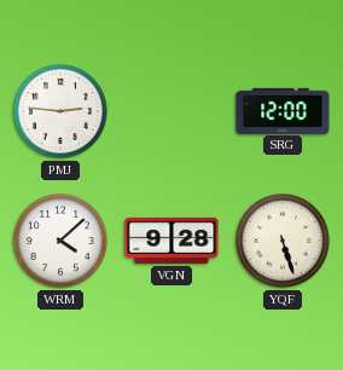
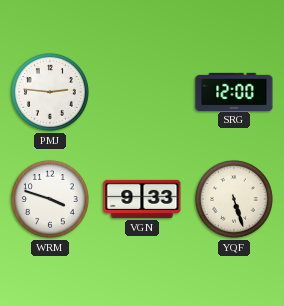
WRM: 4:08 -> 3:48 (50, 199)
VGN: 9:28 -> 9:33 (142, 199)
